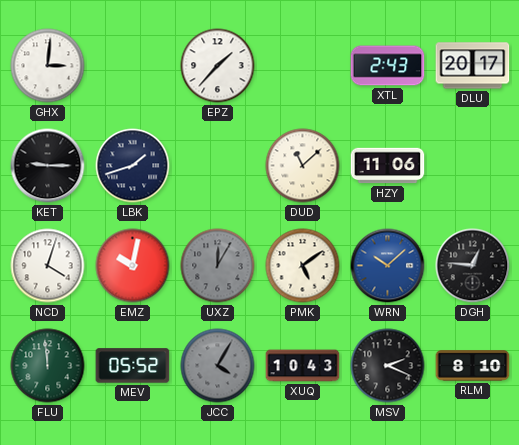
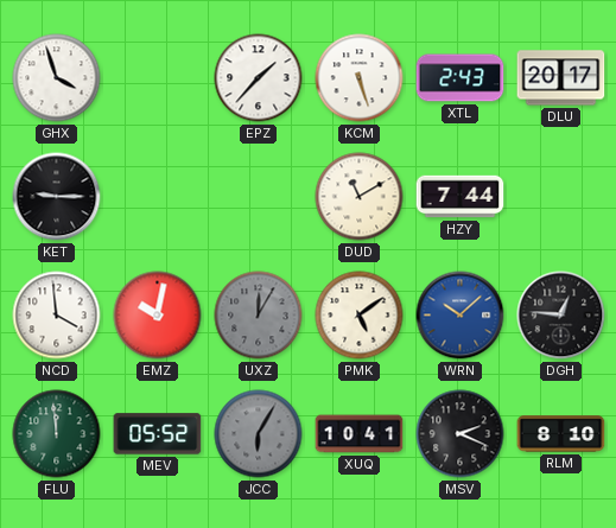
GHX: 3:01 -> 3:57 (57, 78)
KCM: none -> 5:27 (360, 78)
LBK: 1:42 -> none (133, 166)
DUD: 11:08 -> 11:10 (360, 197)
HZY: 11:06 -> 7:44 (461, 197)
NCD: 4:03 -> 3:59 (57, 316)
JCC: 4:05 -> 6:05 (259, 434)
XUQ: 10:43 -> 10:41 (360, 434)
